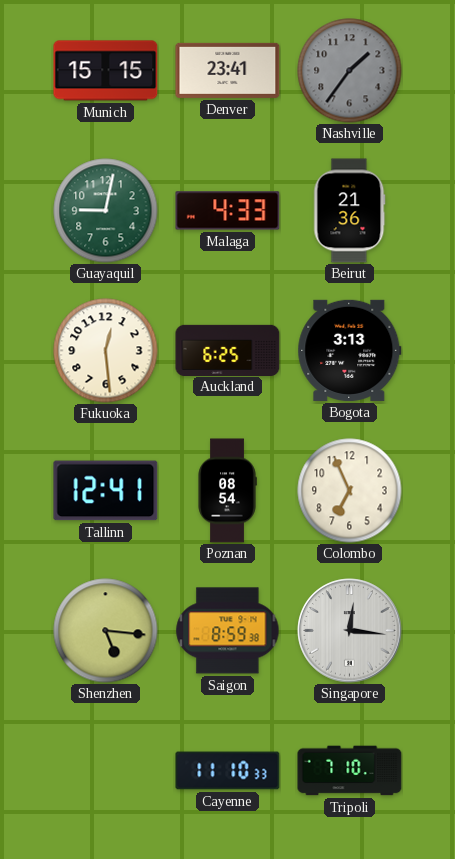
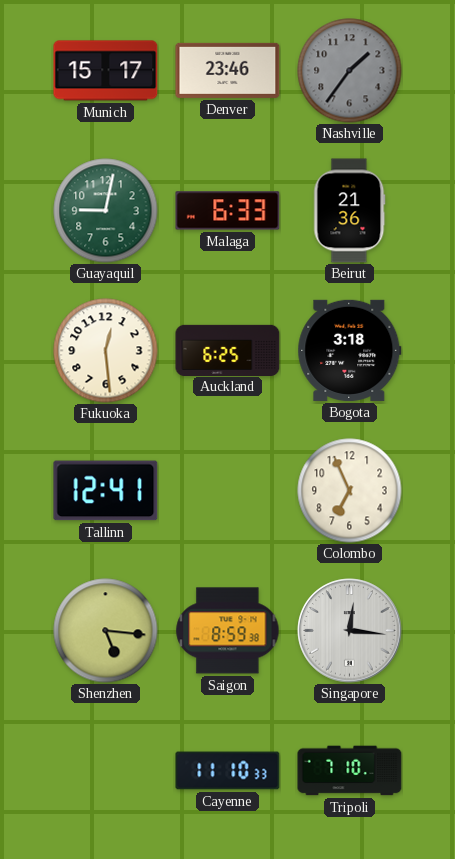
Munich: 15:15 -> 15:17 (106, 71)
Denver: 23:41 -> 23:46 (228, 70)
Malaga: 4:33 -> 6:33 (228, 211)
Bogota: 3:13 -> 3:18 (350, 350)
Poznan: 08:54 -> none (227, 491)
